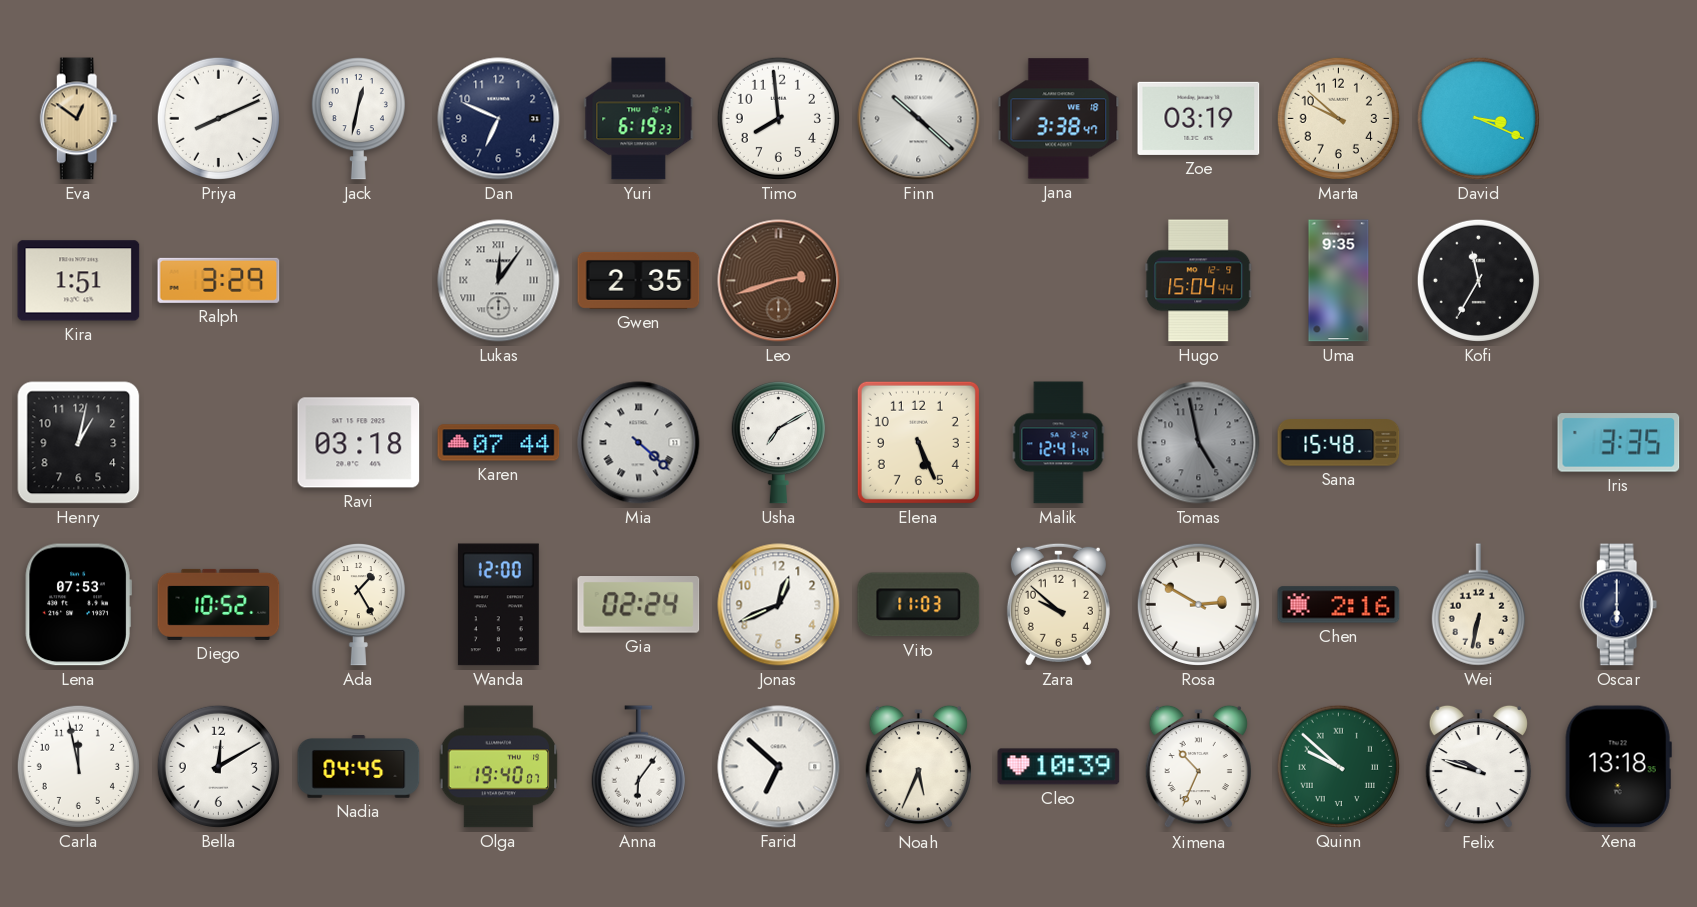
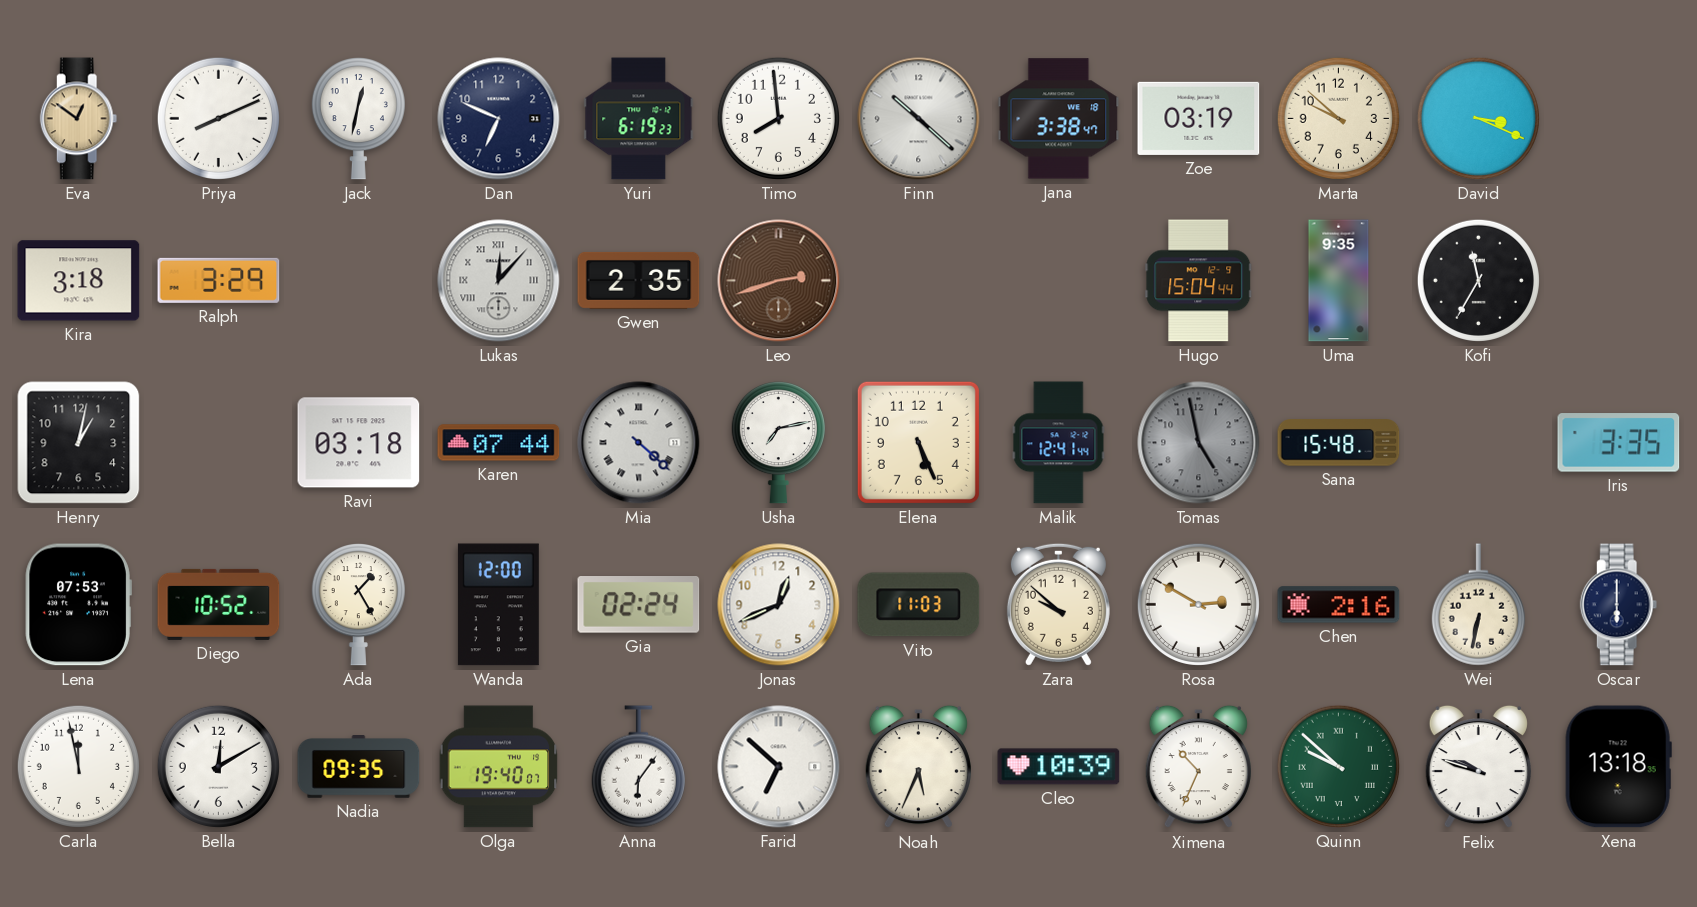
Kira: 1:51 -> 3:18 (79, 281)
Lukas: 12:06 -> 12:07 (499, 281)
Usha: 7:10 -> 7:13 (778, 442)
Nadia: 04:45 -> 09:35 (359, 767)
